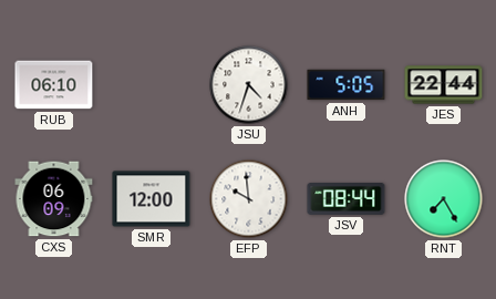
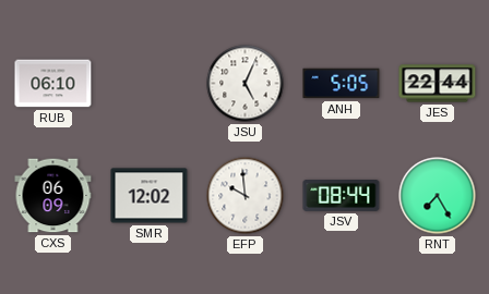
JSU: 4:33 -> 5:04 (246, 84)
SMR: 12:00 -> 12:02 (150, 196)
